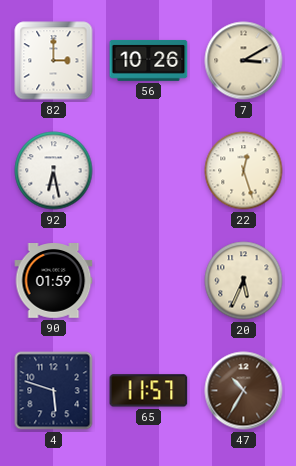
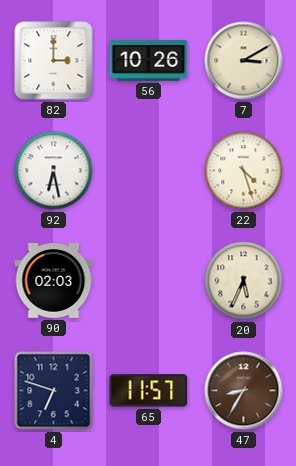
22: 12:27 -> 4:27 (244, 171)
90: 01:59 -> 02:03 (54, 281)
4: 5:48 -> 6:48 (54, 391)
47: 10:35 -> 8:35 (244, 391)
